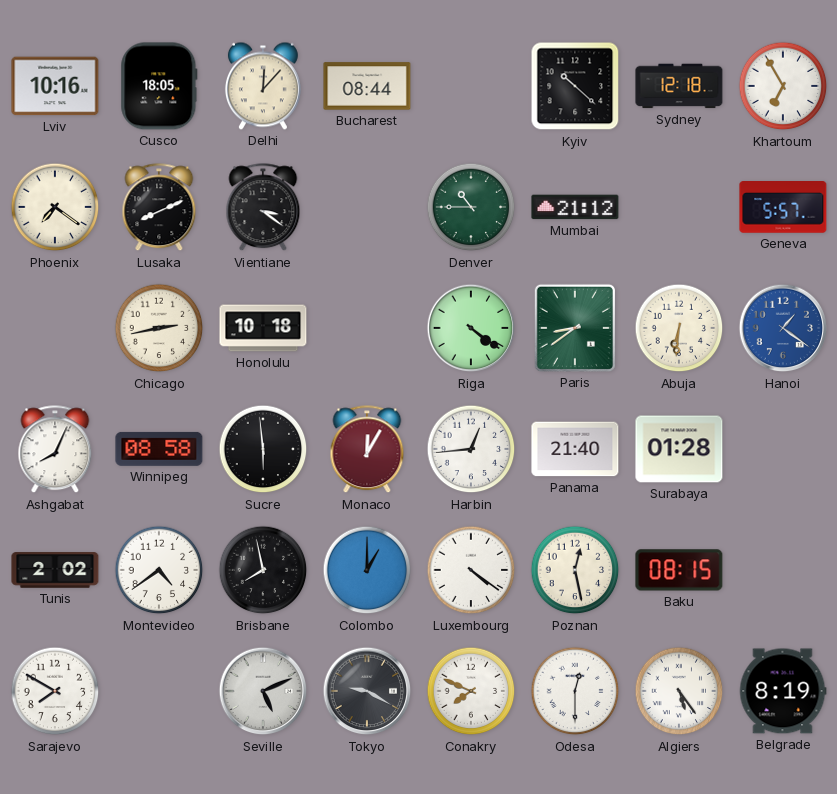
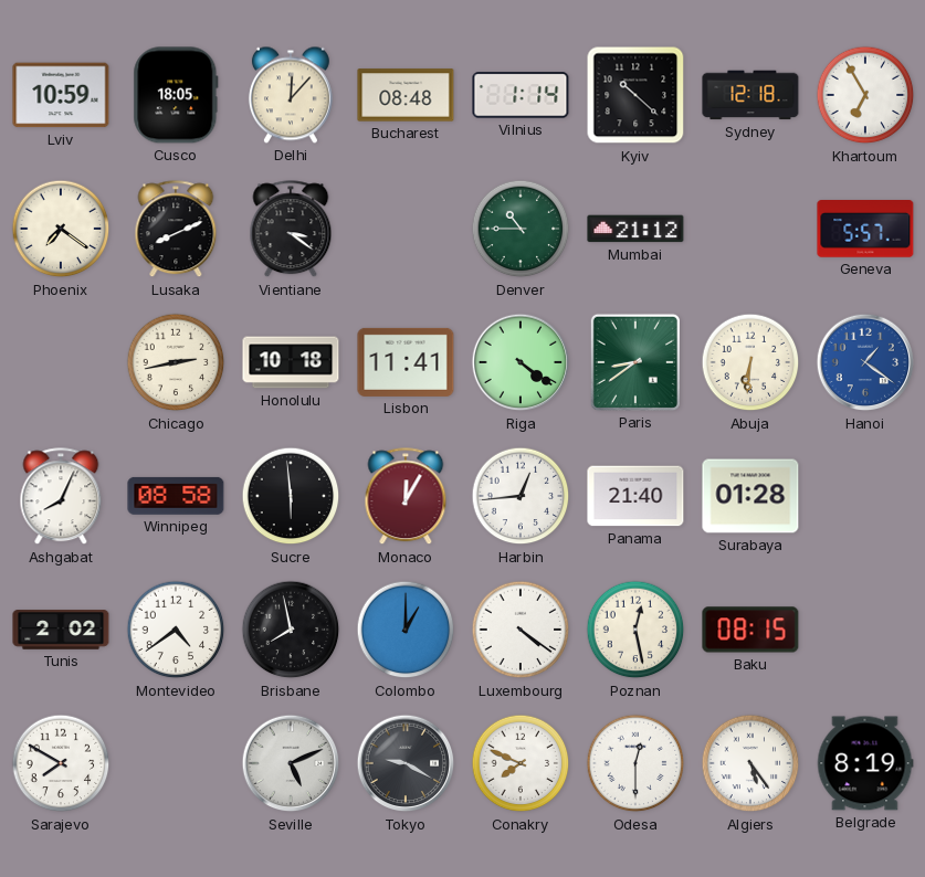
Lviv: 10:16 -> 10:59 (61, 95)
Bucharest: 08:44 -> 08:48 (406, 95)
Vilnius: none -> 1:14 (521, 95)
Lisbon: none -> 11:41 (406, 362)
